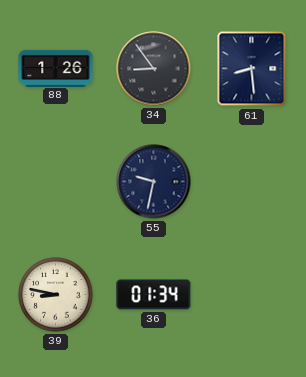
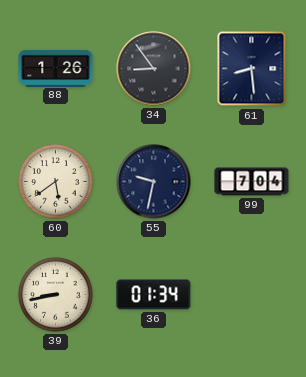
60: none -> 5:39 (56, 182)
99: none -> 7:04 (252, 182)
39: 8:47 -> 8:43 (56, 295)
